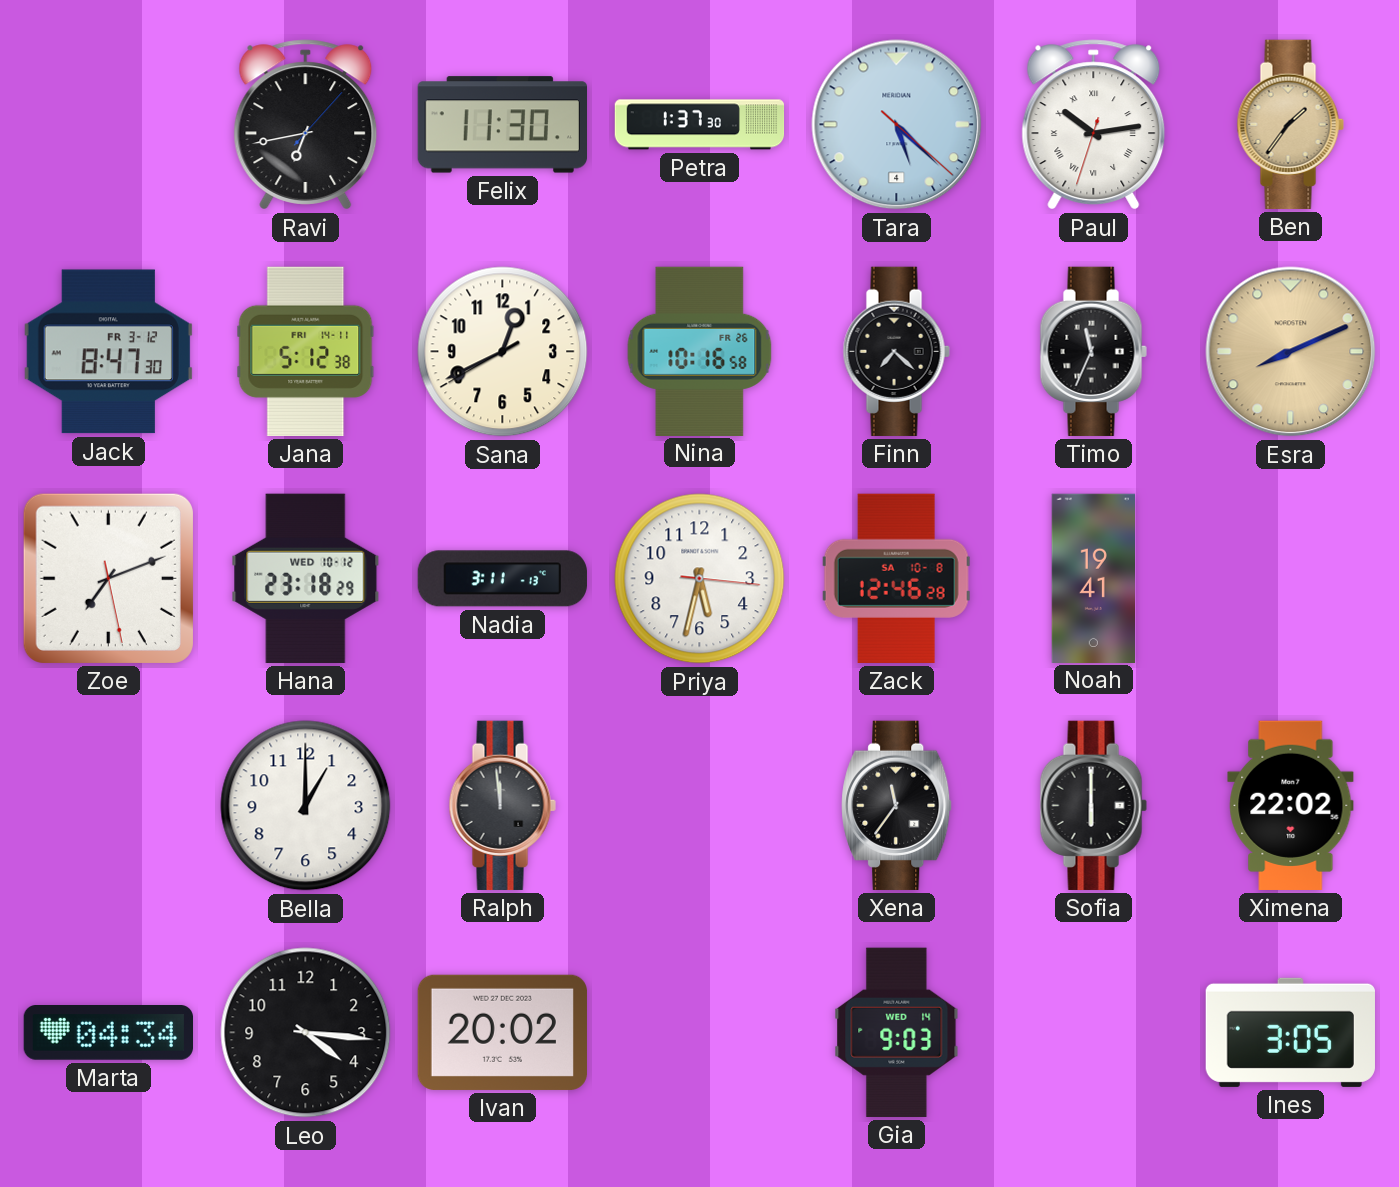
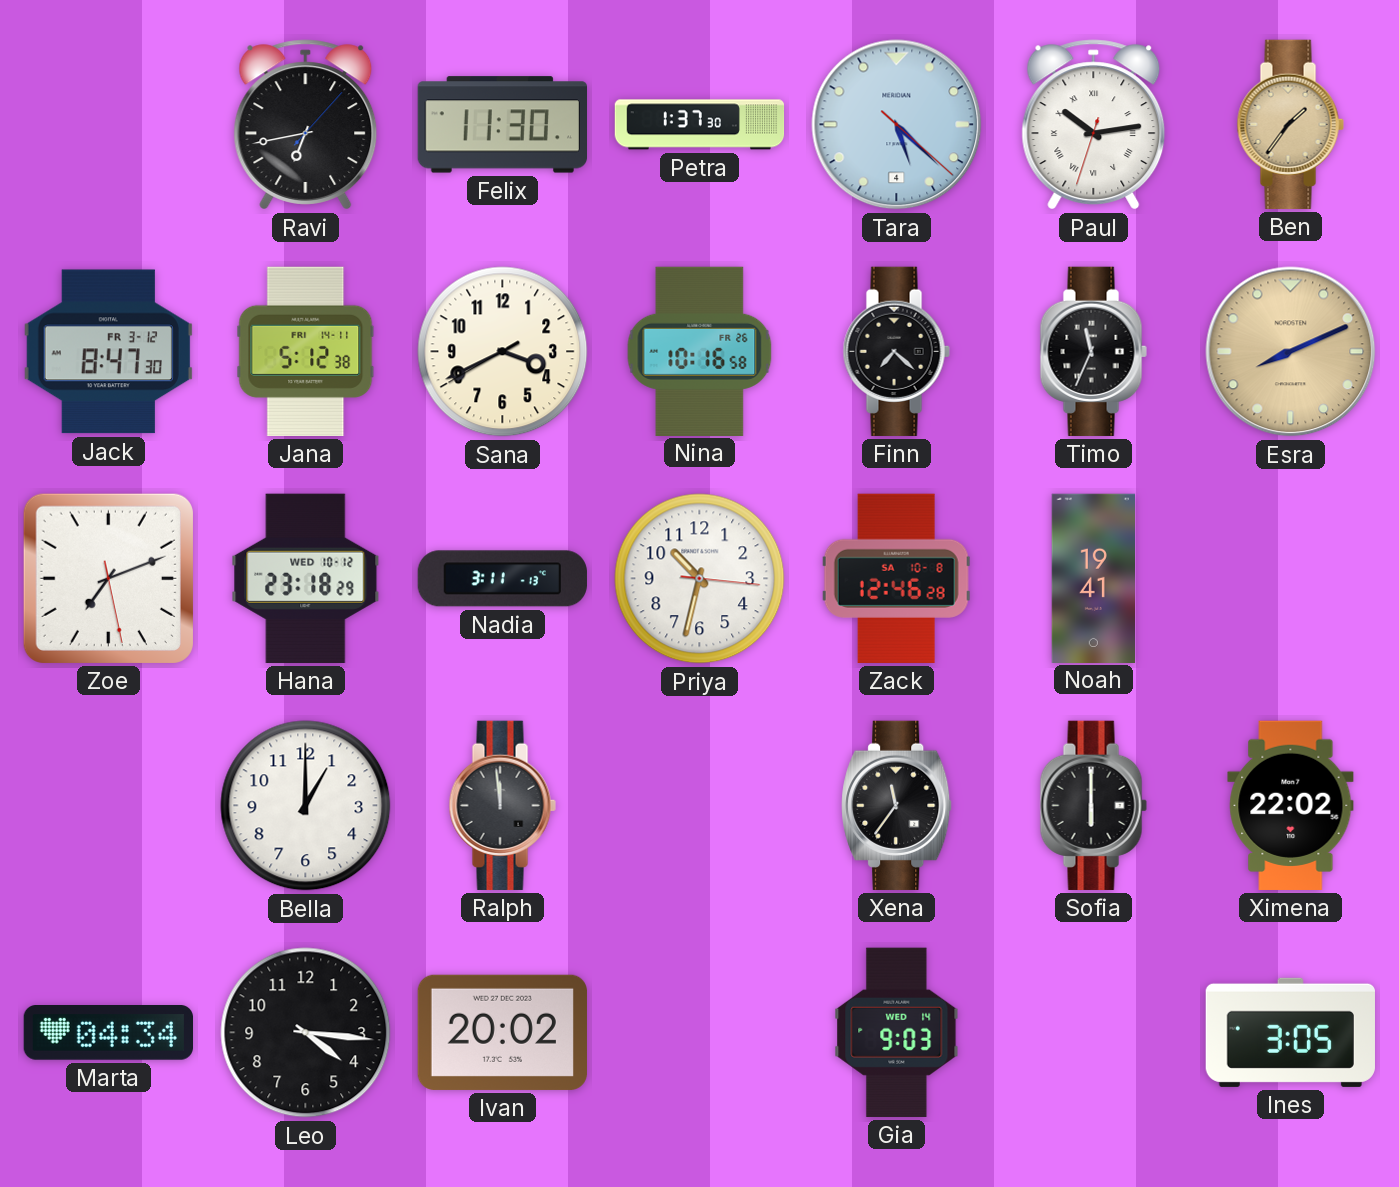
Sana: 12:40 -> 3:40 (503, 352)
Priya: 5:32 -> 10:32 (700, 579)
